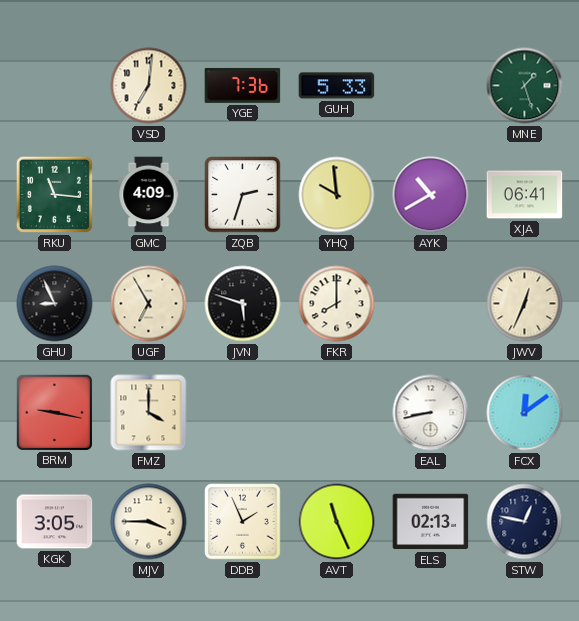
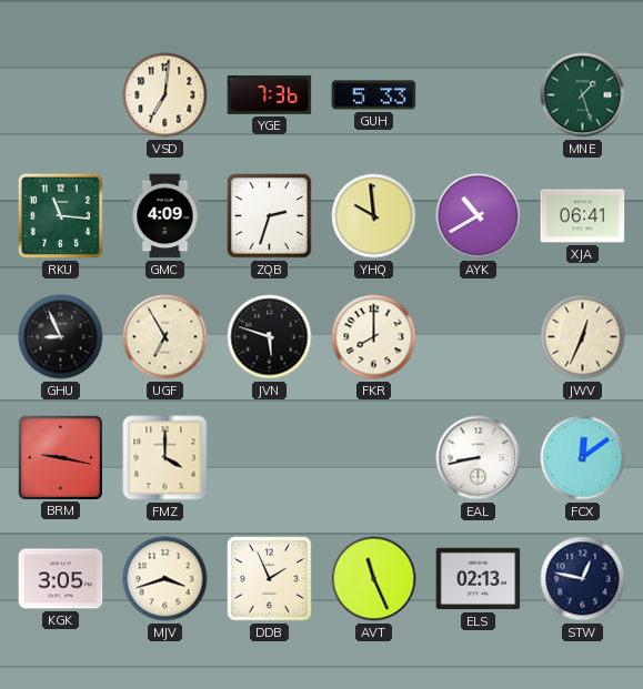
MJV: 3:45 -> 3:42 (165, 579)
